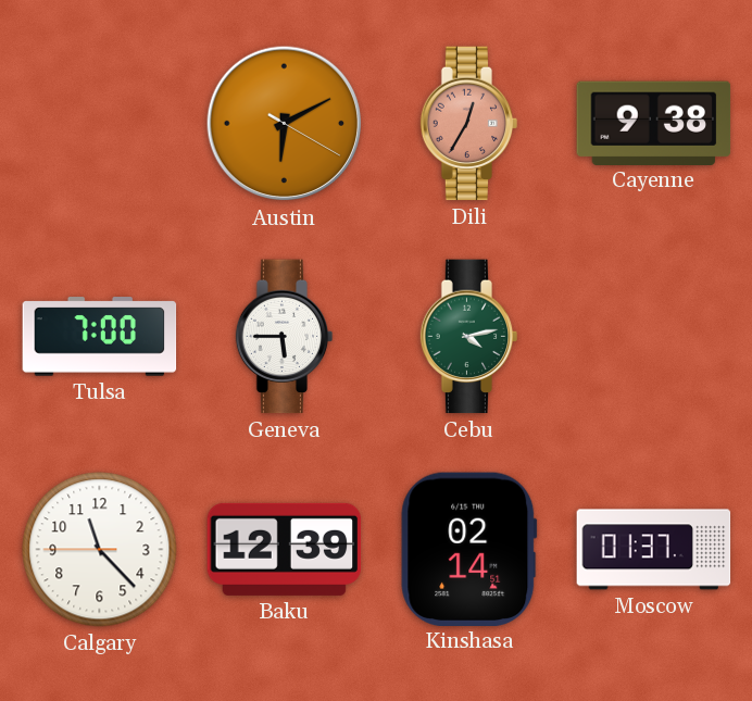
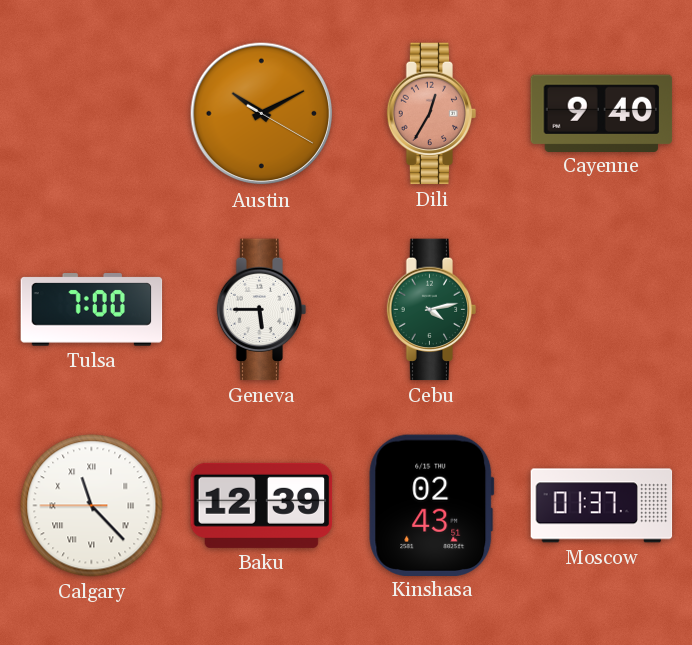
Austin: 6:10 -> 10:10 (262, 114)
Cayenne: 9:38 -> 9:40 (602, 113)
Calgary numerals: Arabic -> Roman (92, 506)
Kinshasa: 02:14 -> 02:43 (432, 505)
